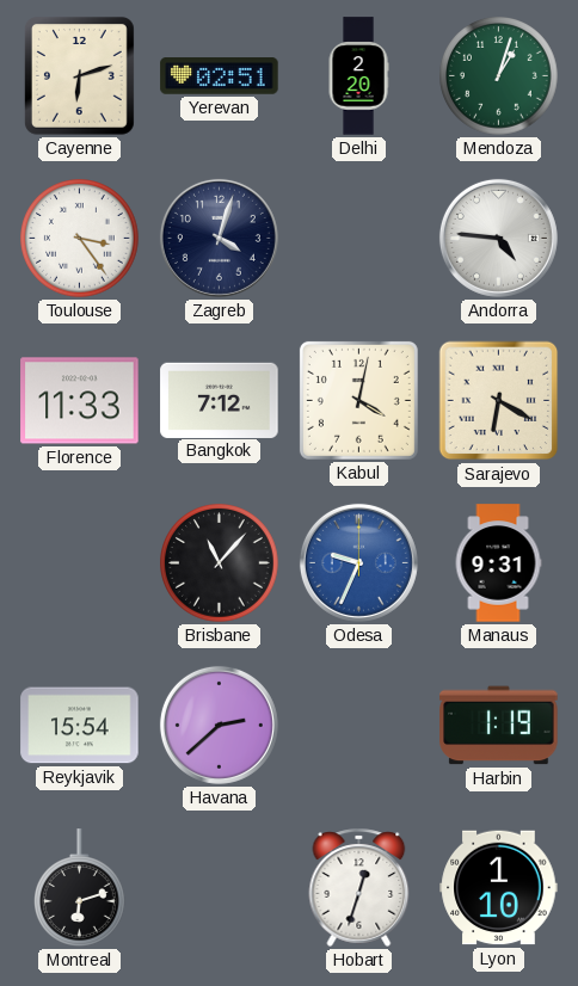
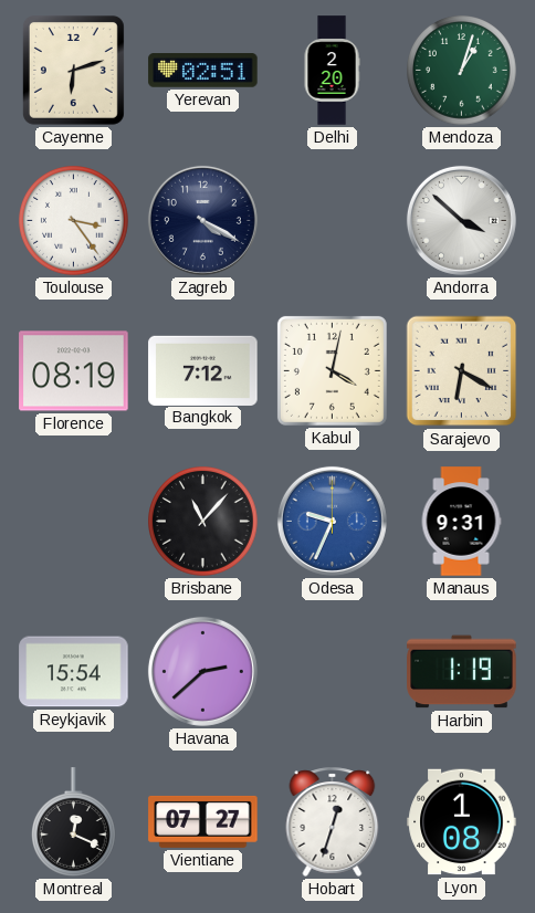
Zagreb: 4:03 -> 4:20 (202, 220)
Andorra: 4:46 -> 3:52 (461, 220)
Florence: 11:33 -> 08:19 (74, 371)
Montreal: 6:12 -> 12:19 (74, 822)
Vientiane: none -> 07:27 (203, 821)
Lyon: 1:10 -> 1:08 (462, 822)
